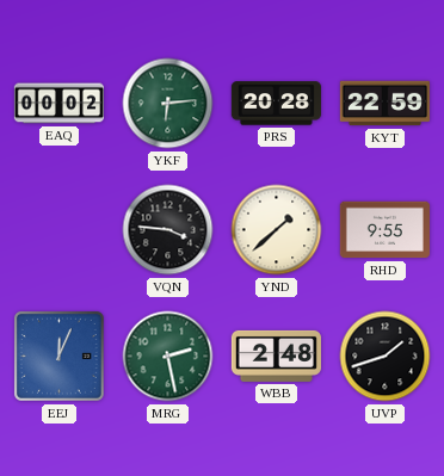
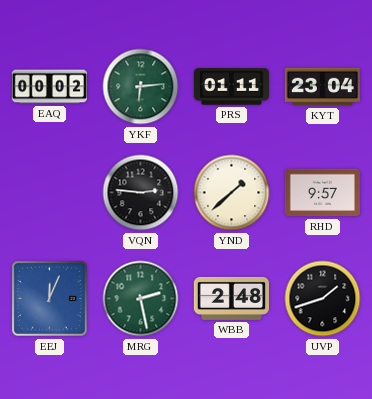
PRS: 20:28 -> 01:11 (231, 87)
KYT: 22:59 -> 23:04 (322, 87)
VQN: 3:46 -> 2:46 (141, 193)
RHD: 9:55 -> 9:57 (322, 193)
